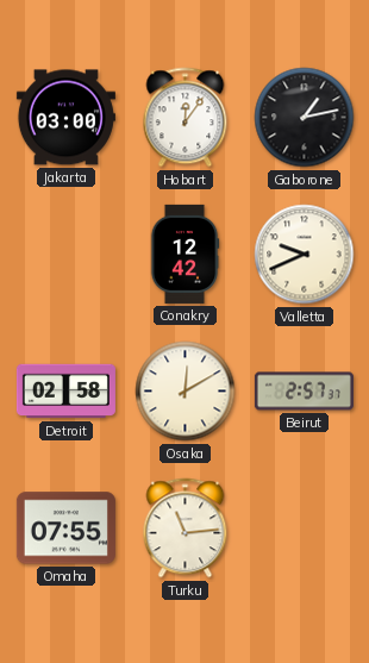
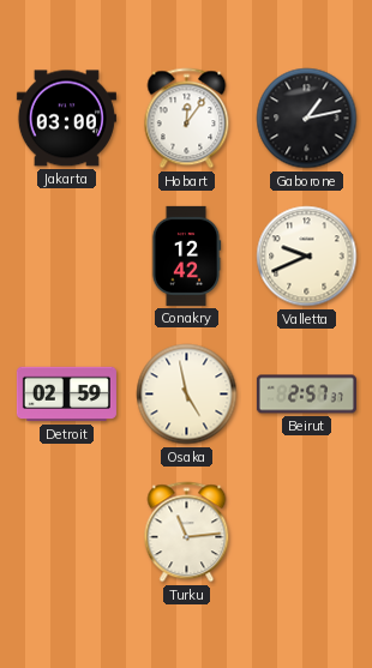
Detroit: 02:58 -> 02:59 (66, 395)
Osaka: 12:10 -> 4:58 (187, 395)
Omaha: 07:55 -> none (65, 528)
